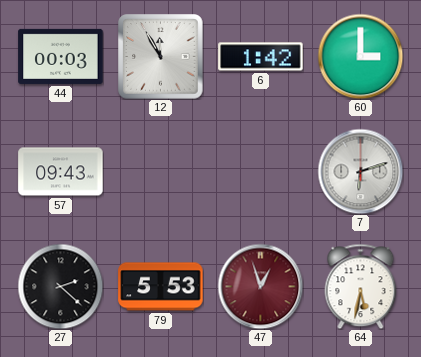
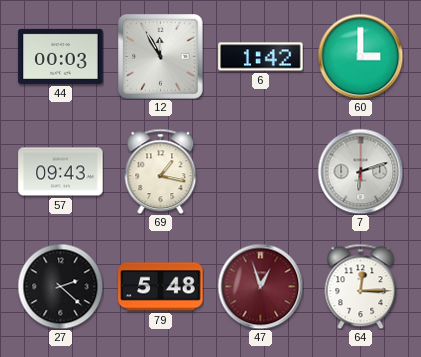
69: none -> 1:17 (161, 171)
79: 5:53 -> 5:48 (161, 287)
64: 5:32 -> 12:15 (361, 286)
